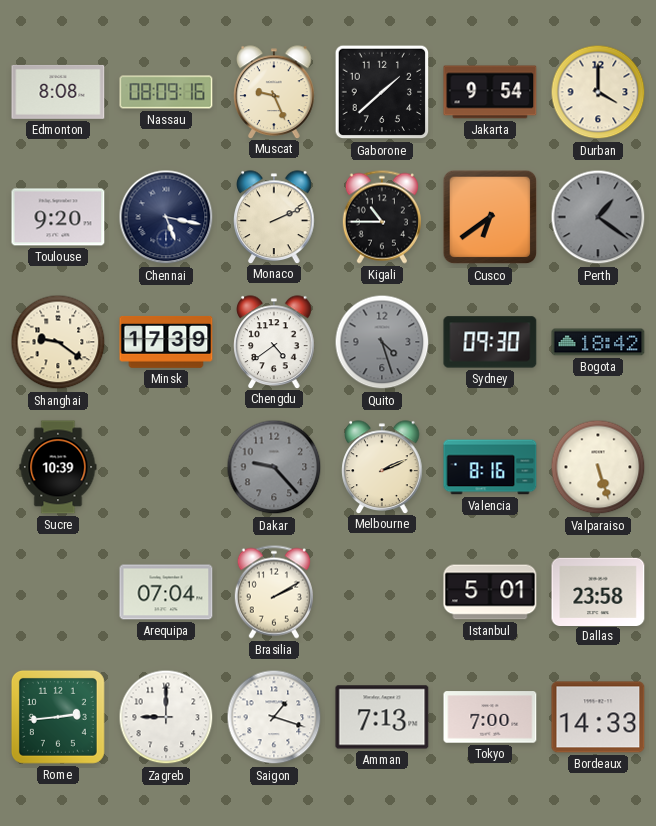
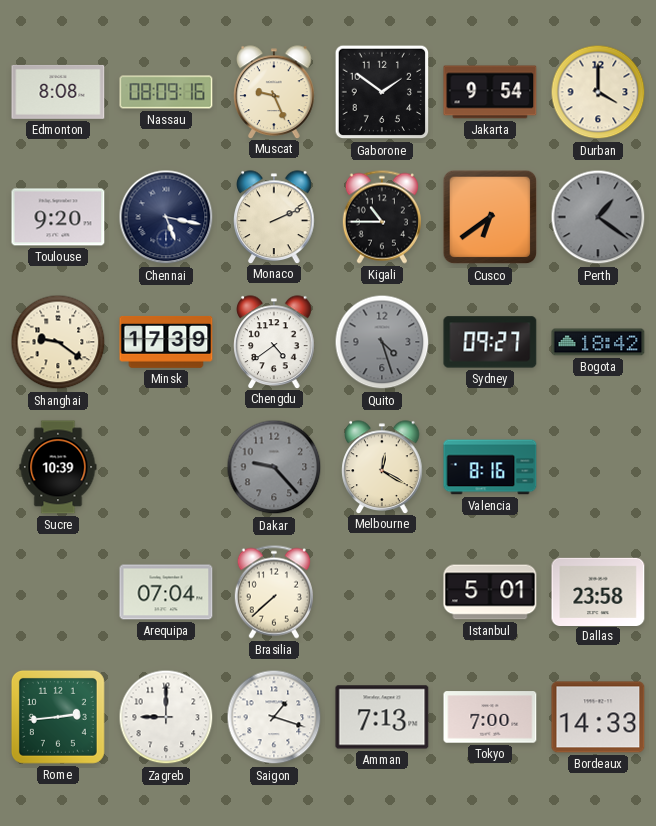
Gaborone: 1:38 -> 1:51 (382, 92)
Sydney: 09:30 -> 09:27 (490, 342)
Melbourne: 2:11 -> 12:20 (382, 467)
Valparaiso: 5:27 -> none (598, 467)
Brasilia: 2:10 -> 7:38 (274, 592)
